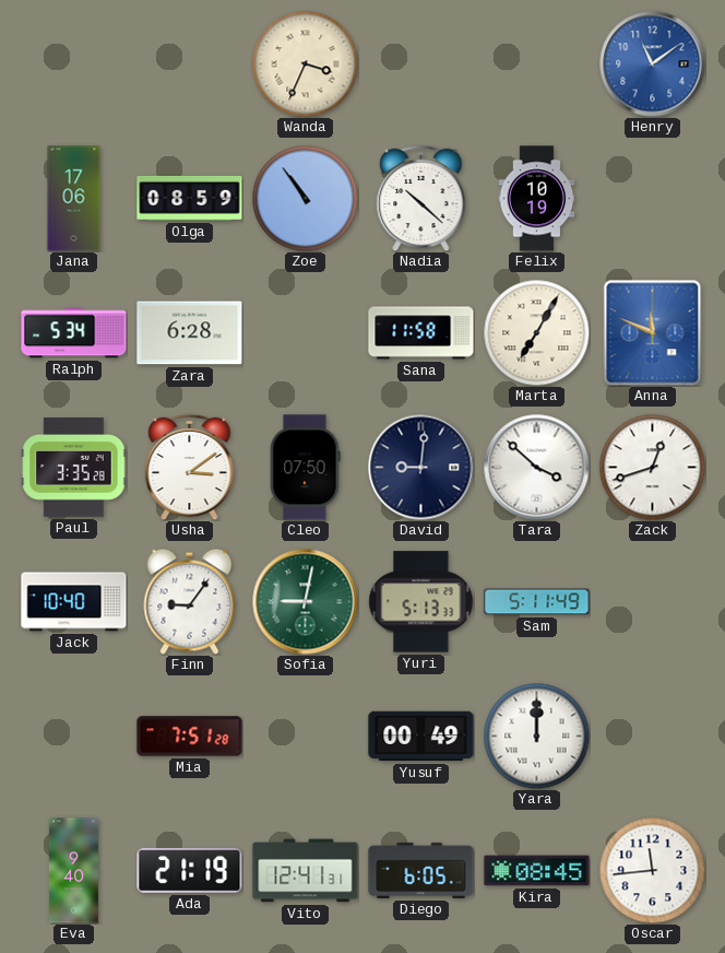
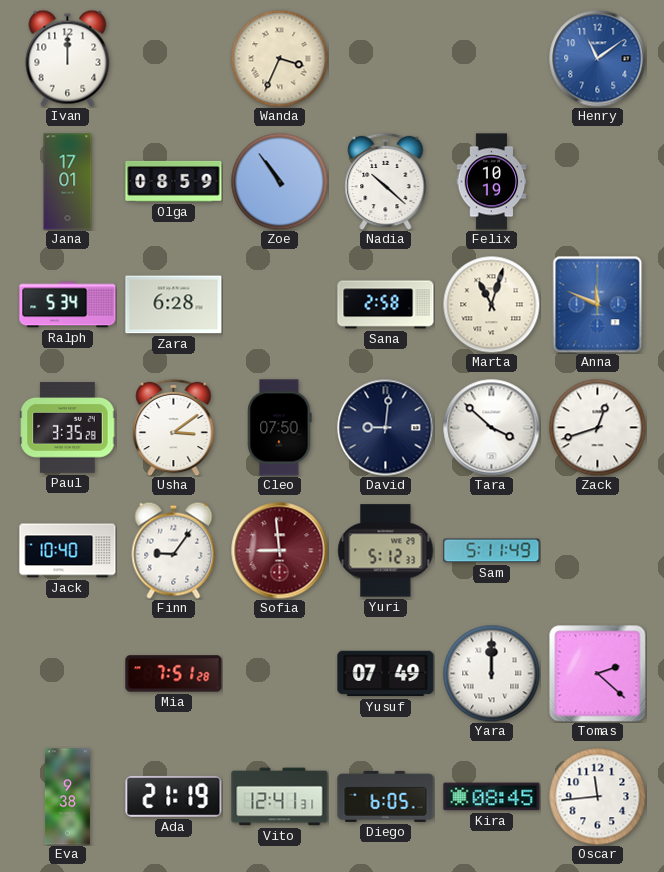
Ivan: none -> 12:00 (68, 58)
Jana: 17:06 -> 17:01 (68, 182)
Sana: 11:58 -> 2:58 (386, 305)
Marta: 7:05 -> 11:03 (491, 304)
Sofia: 9:02 -> 8:59 (280, 551)
Sofia dial: green -> burgundy (280, 551)
Yuri: 5:13 -> 5:12 (386, 551)
Yusuf: 00:49 -> 07:49 (386, 674)
Tomas: none -> 2:22 (598, 674)
Eva: 9:40 -> 9:38 (67, 797)
